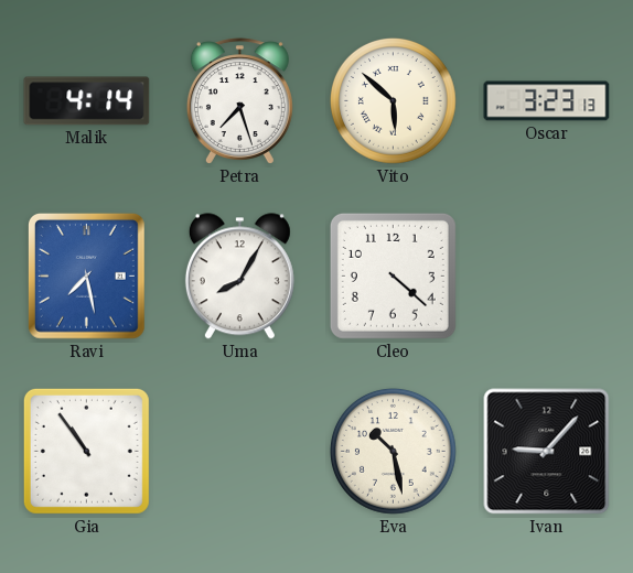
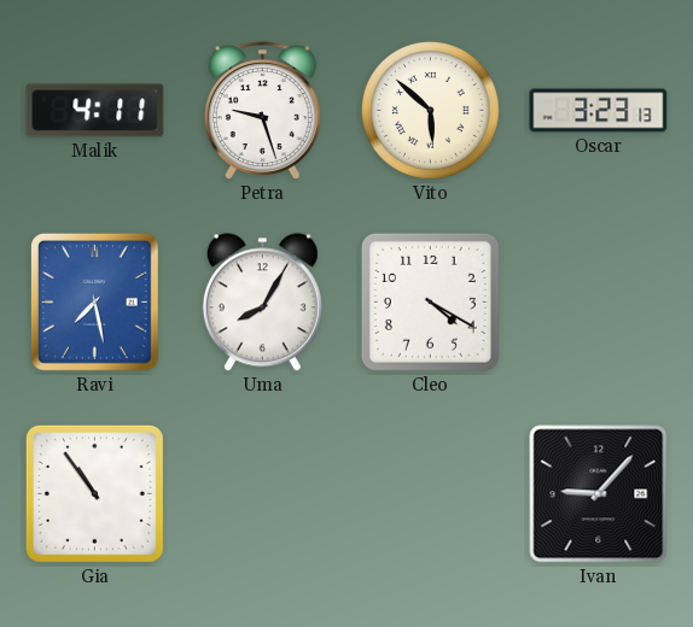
Malik: 4:14 -> 4:11 (95, 111)
Petra: 7:27 -> 9:27 (262, 111)
Cleo: 4:22 -> 4:20 (430, 301)
Eva: 10:28 -> none (394, 452)
